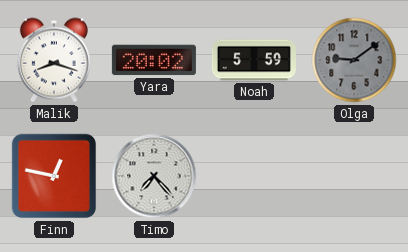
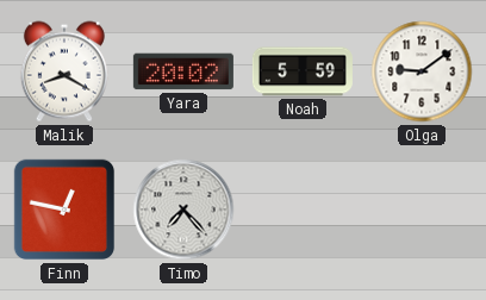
Malik: 8:18 -> 8:20 (64, 71)
Olga dial: grey -> white (422, 71)
